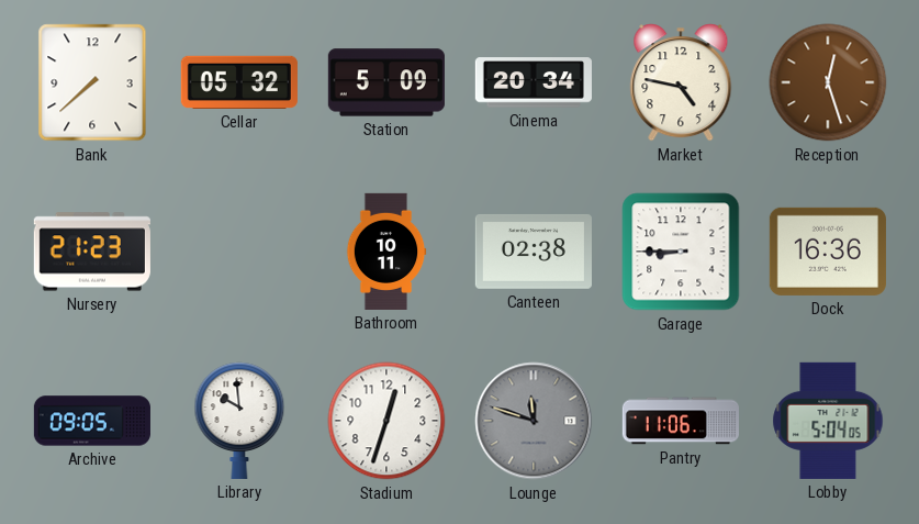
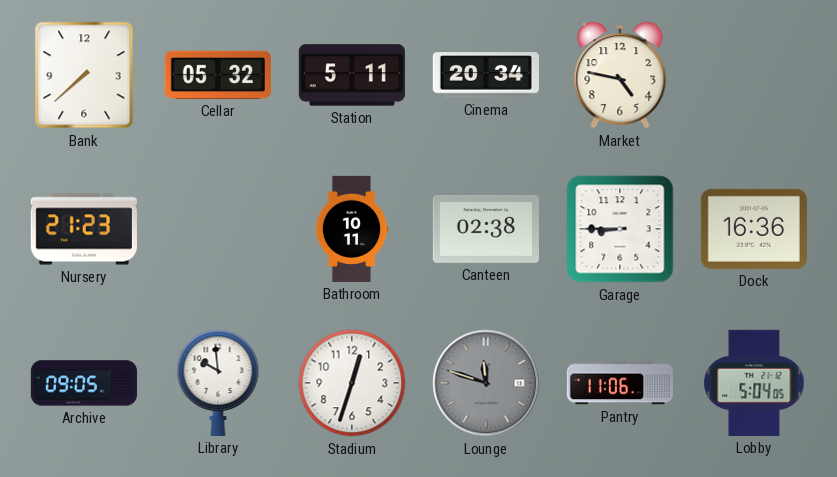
Station: 5:09 -> 5:11 (352, 75)
Reception: 12:27 -> none (828, 82)
